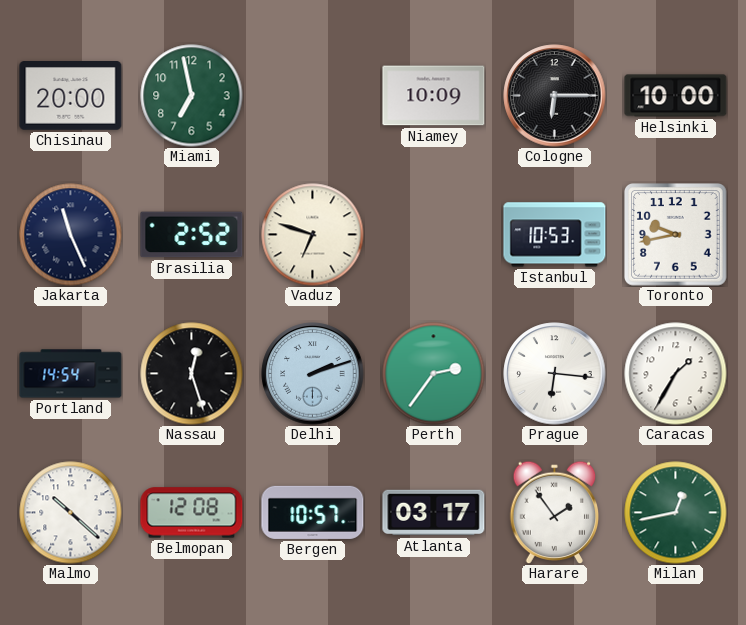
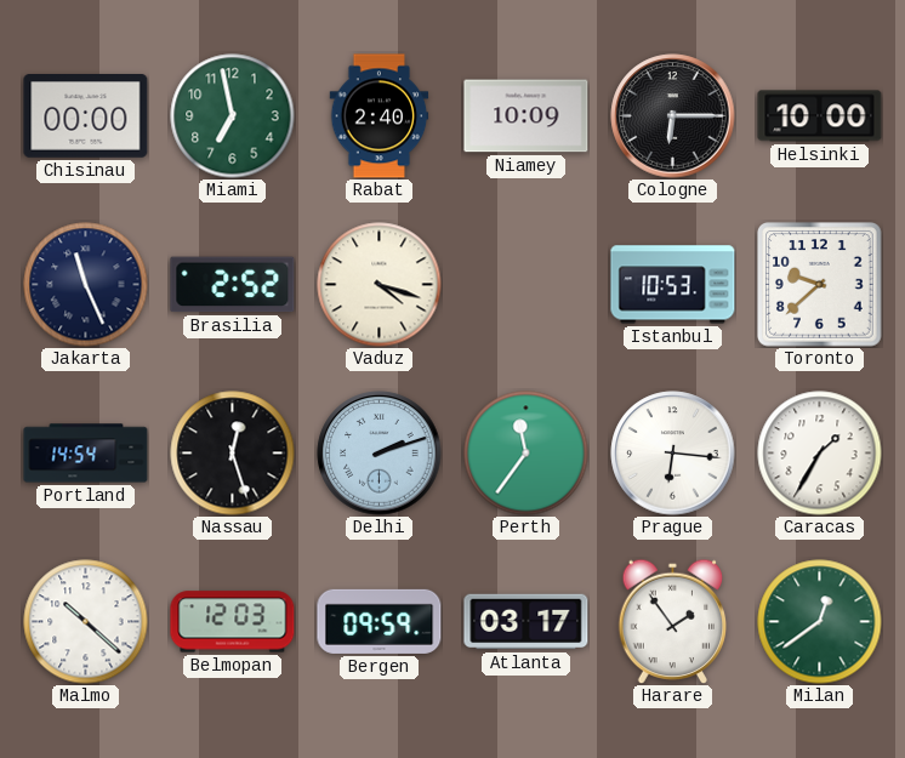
Chisinau: 20:00 -> 00:00 (86, 116)
Rabat: none -> 2:40 (380, 116)
Vaduz: 6:48 -> 4:18 (380, 285)
Toronto: 9:43 -> 9:38 (820, 285)
Perth: 2:36 -> 11:36 (527, 454)
Belmopan: 12:08 -> 12:03 (233, 622)
Bergen: 10:57 -> 09:59 (380, 621)
Milan: 12:43 -> 12:39 (820, 622)
